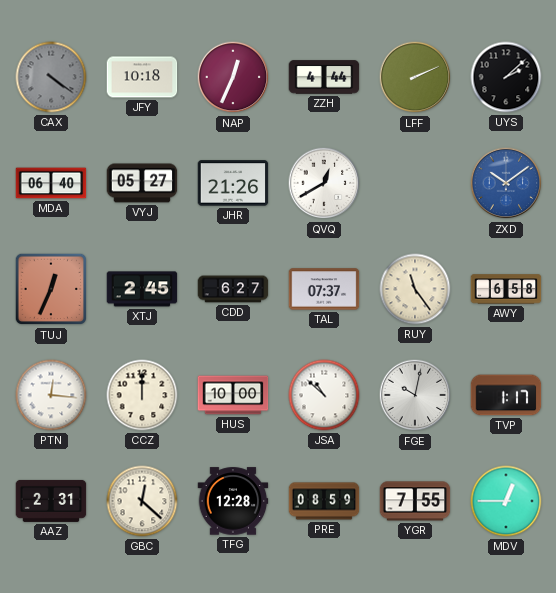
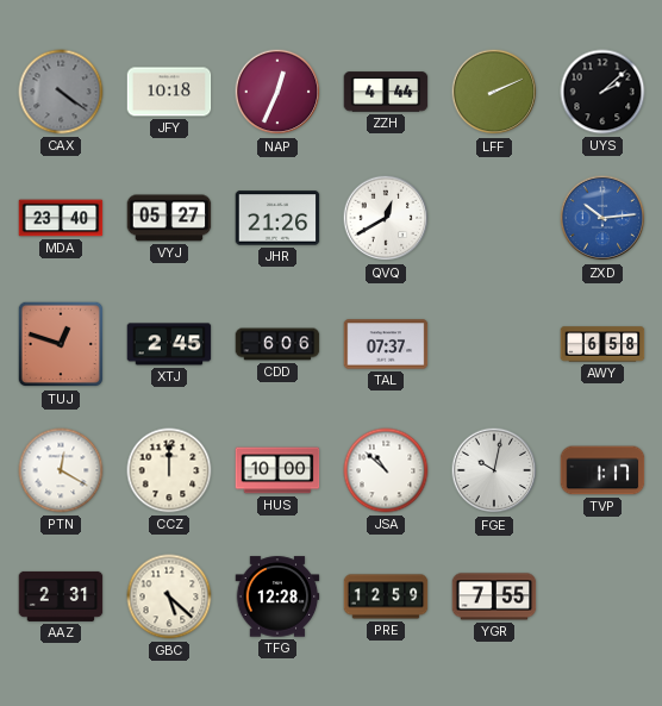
MDA: 06:40 -> 23:40 (61, 218)
ZXD: 10:09 -> 10:14 (602, 218)
TUJ: 12:34 -> 12:48 (61, 344)
CDD: 6:27 -> 6:06 (277, 344)
RUY: 11:24 -> none (415, 289)
PTN: 12:16 -> 12:20 (61, 470)
GBC: 12:22 -> 5:22 (169, 596)
PRE: 08:59 -> 12:59 (386, 596)
MDV: 12:45 -> none (506, 501)
